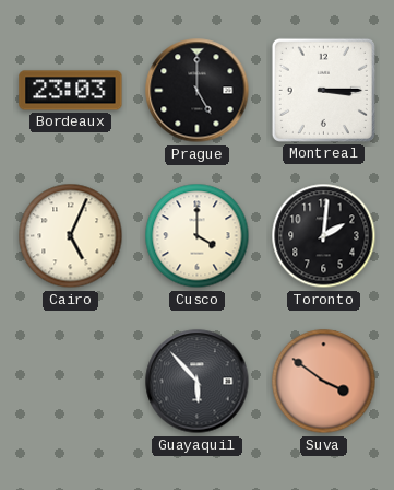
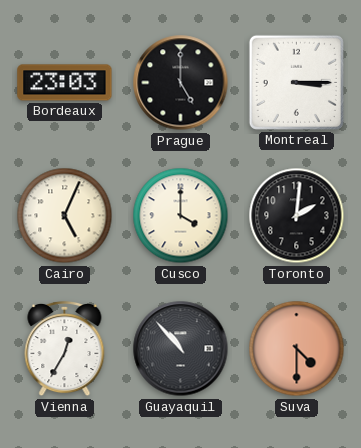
Vienna: none -> 12:35 (65, 349)
Guayaquil: 5:53 -> 10:53 (181, 349)
Suva: 3:51 -> 4:30 (297, 349)
